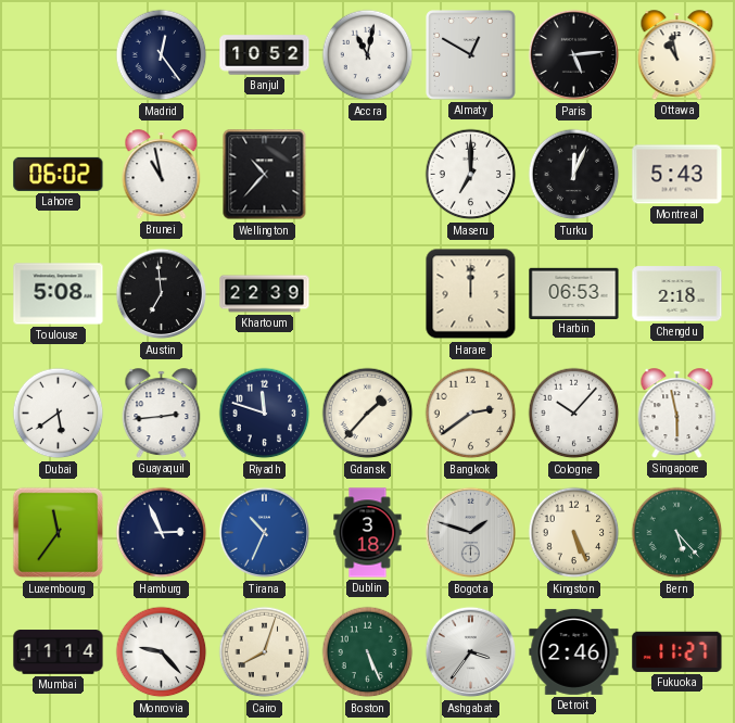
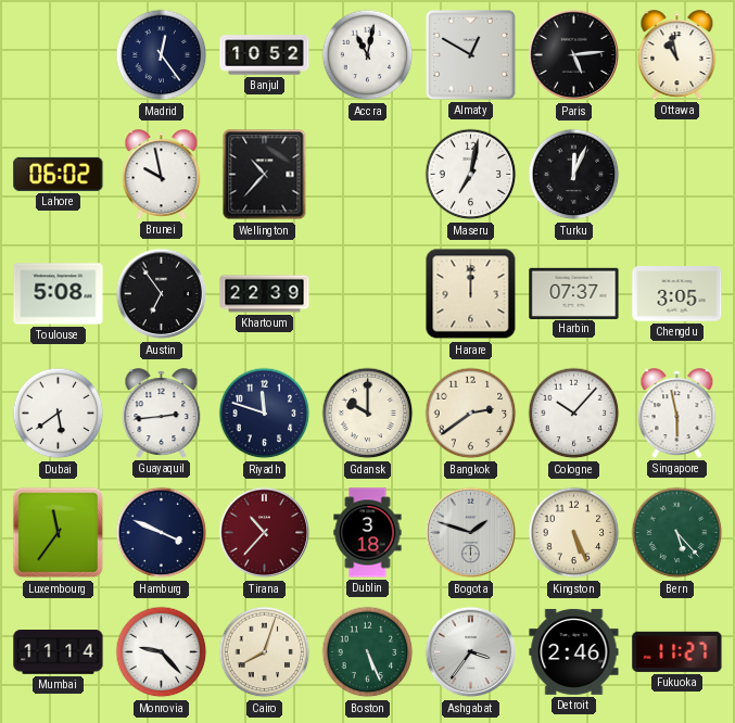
Brunei: 10:58 -> 9:58 (162, 175)
Maseru: 7:00 -> 7:02 (471, 175)
Montreal: 5:43 -> none (677, 175)
Austin: 6:59 -> 6:54 (162, 294)
Harbin: 06:53 -> 07:37 (574, 293)
Chengdu: 2:18 -> 3:05 (677, 294)
Gdansk: 1:37 -> 10:00 (368, 414)
Hamburg: 2:56 -> 3:49 (162, 533)
Tirana: 10:34 -> 10:37 (265, 533)
Tirana dial: blue -> burgundy (265, 533)
